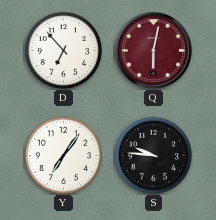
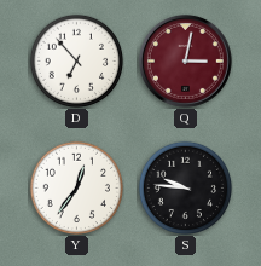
Q: 6:02 -> 3:02 (185, 60)
Y: 7:06 -> 12:36 (76, 187)
